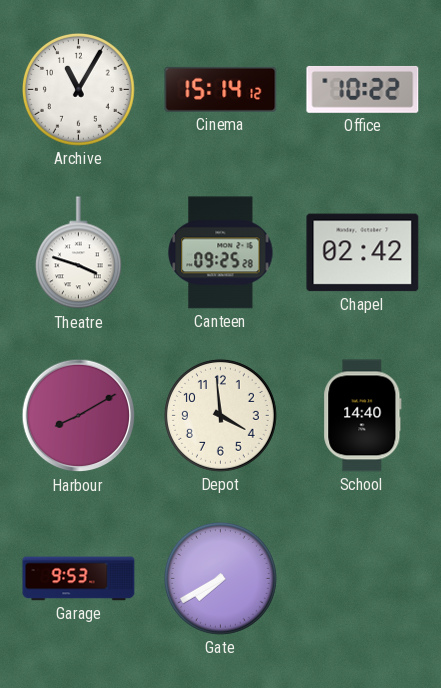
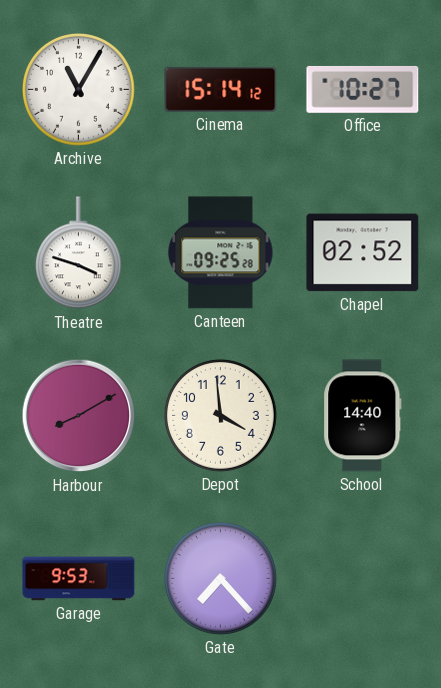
Office: 10:22 -> 10:27 (363, 89)
Chapel: 02:42 -> 02:52 (363, 253)
Gate: 7:40 -> 7:23 (220, 578)
